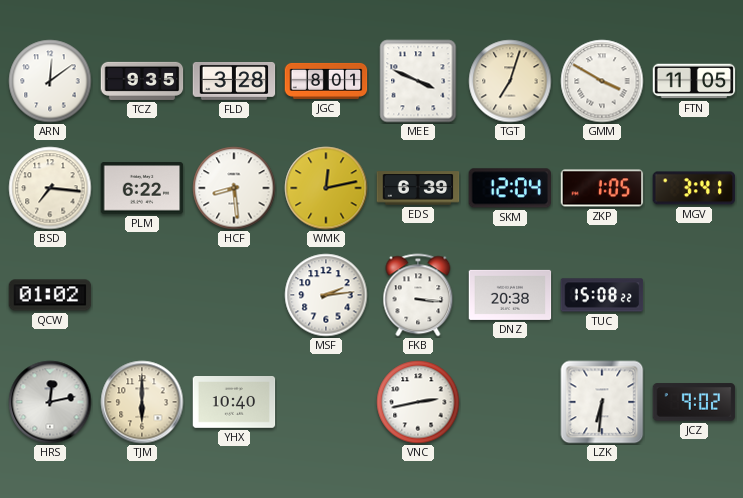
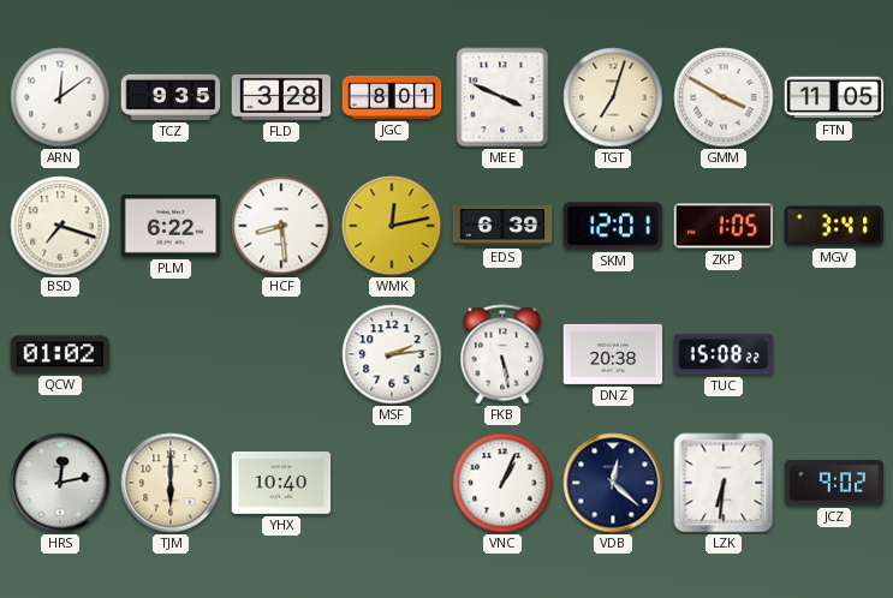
BSD: 7:16 -> 7:18 (60, 226)
SKM: 12:04 -> 12:01 (612, 226)
FKB: 3:16 -> 5:28 (502, 354)
VNC: 2:43 -> 1:04 (502, 483)
VDB: none -> 12:22 (613, 483)
